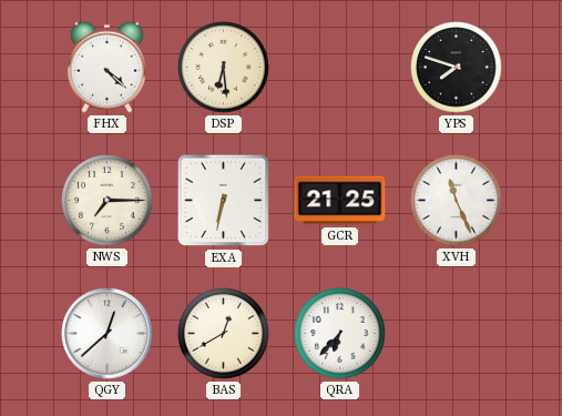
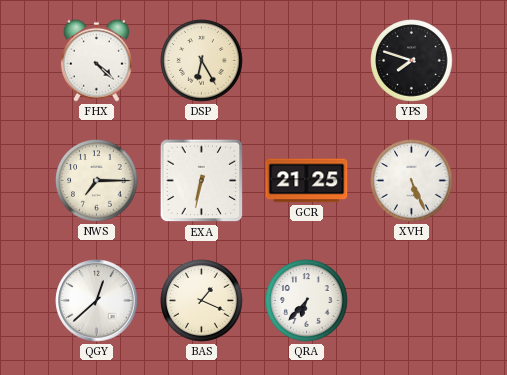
DSP: 6:29 -> 6:25 (202, 61)
XVH: 11:26 -> 5:26 (412, 181)
BAS: 12:40 -> 1:19 (202, 301)
